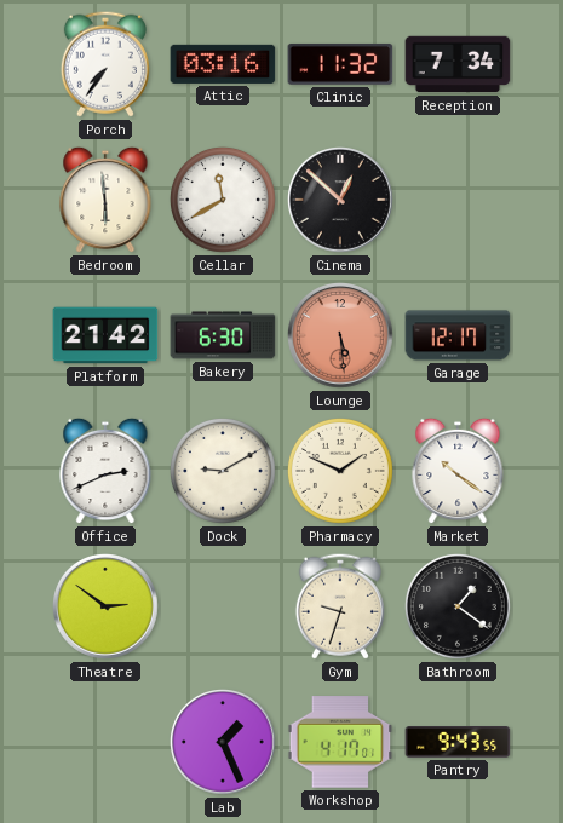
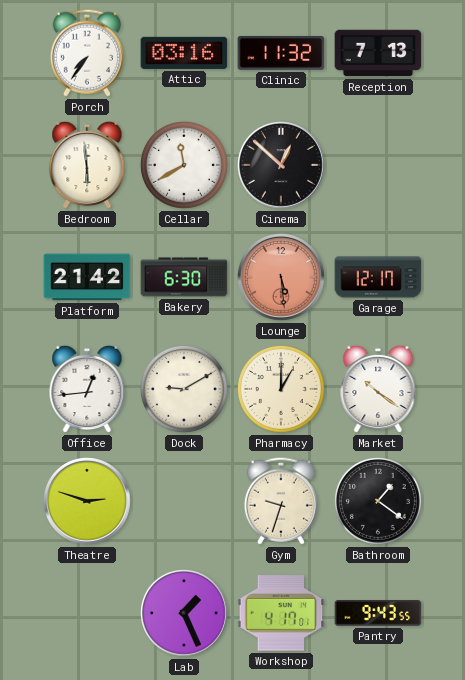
Reception: 7:34 -> 7:13 (378, 53)
Office: 2:41 -> 12:44 (87, 389)
Pharmacy: 1:49 -> 1:00 (281, 389)
Theatre: 2:51 -> 2:48 (88, 502)
